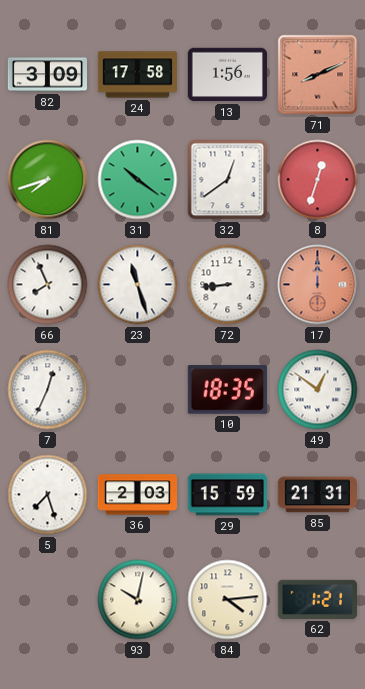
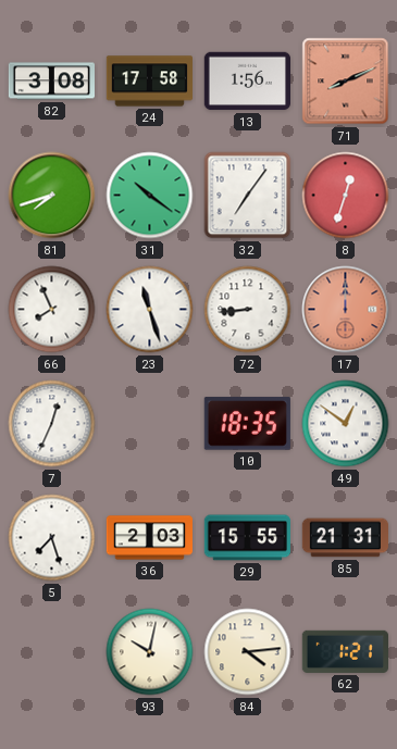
82: 3:09 -> 3:08 (51, 82)
32: 12:39 -> 7:06 (248, 196)
29: 15:59 -> 15:55 (247, 538)
